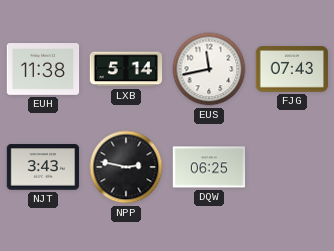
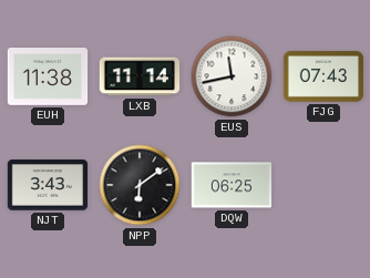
LXB: 5:14 -> 11:14 (140, 76)
NPP: 2:47 -> 6:09 (140, 185)
